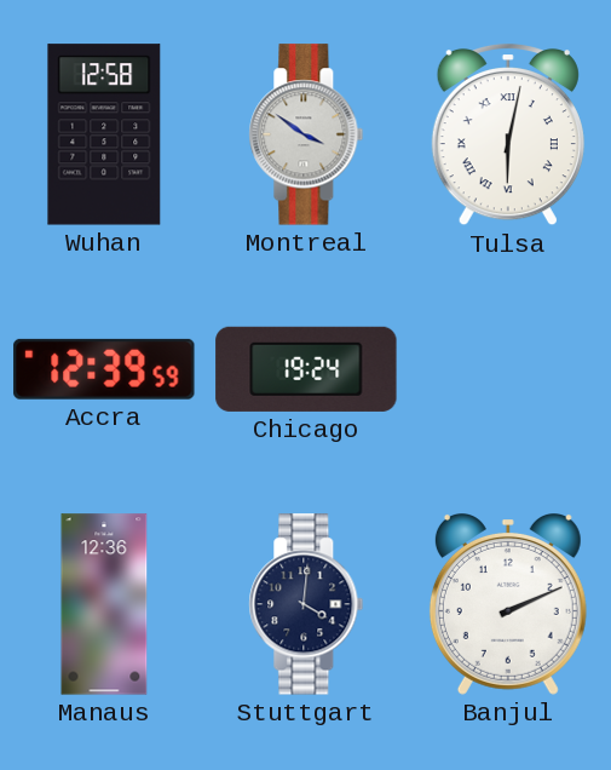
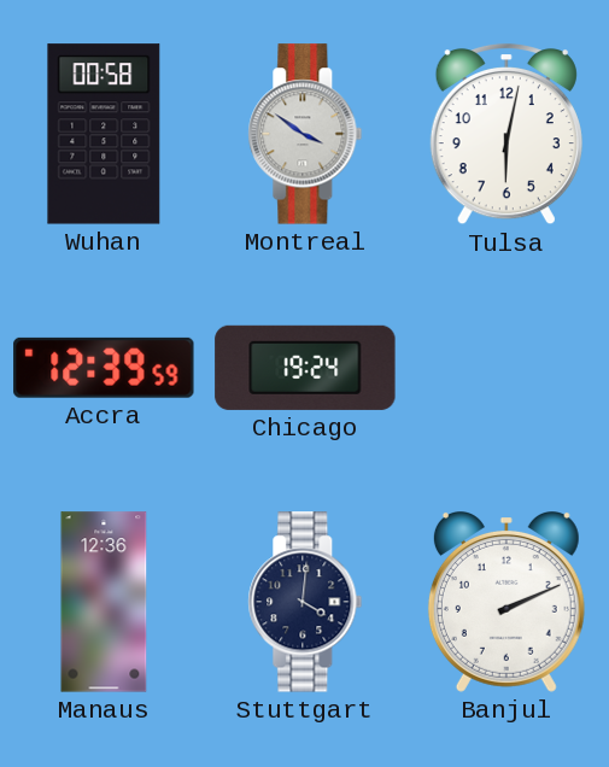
Wuhan: 12:58 -> 00:58 (104, 134)
Tulsa numerals: Roman -> Arabic (506, 134)
